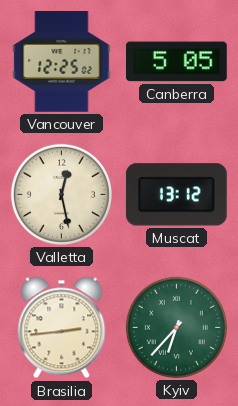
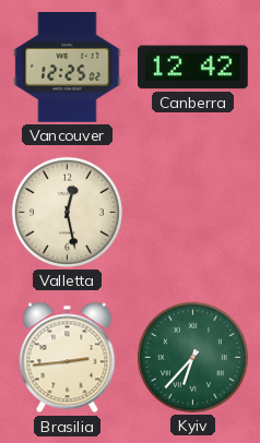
Canberra: 5:05 -> 12:42 (193, 68)
Muscat: 13:12 -> none (176, 195)
